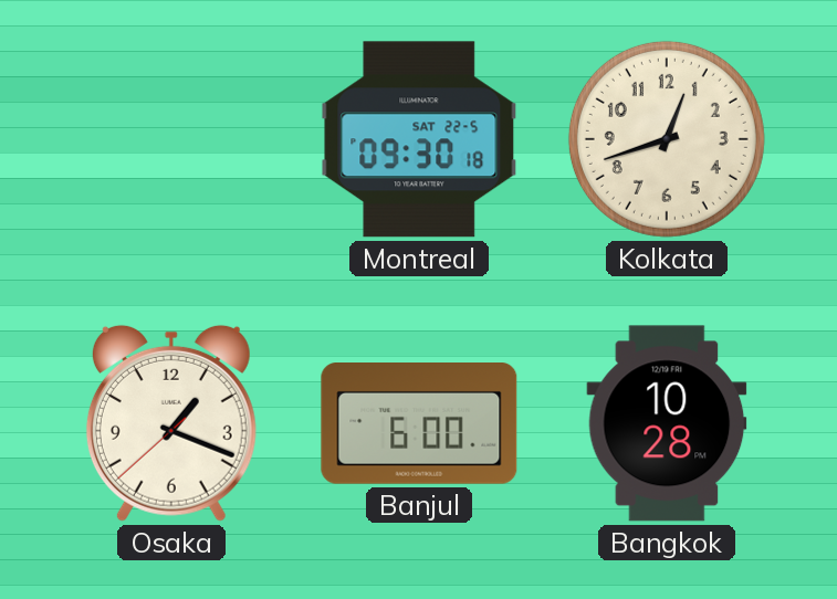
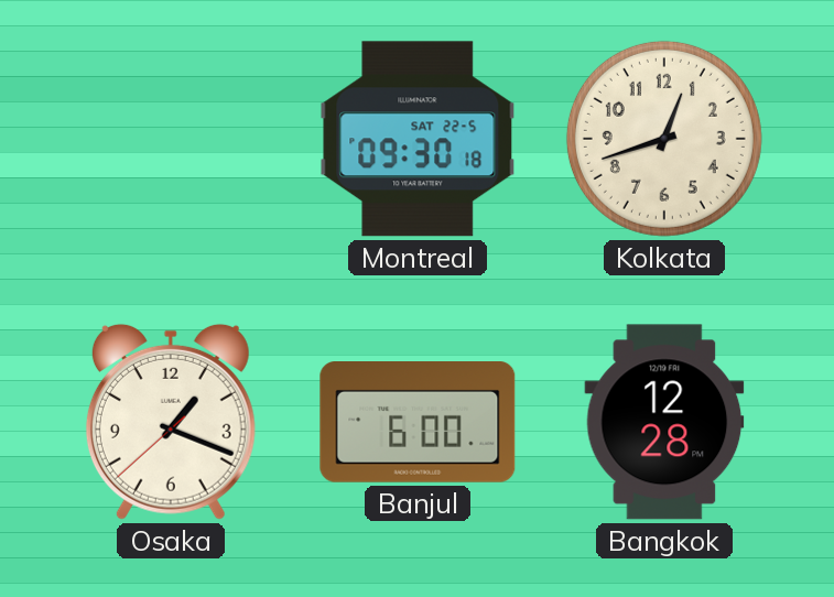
Bangkok: 10:28 -> 12:28 (664, 422)
